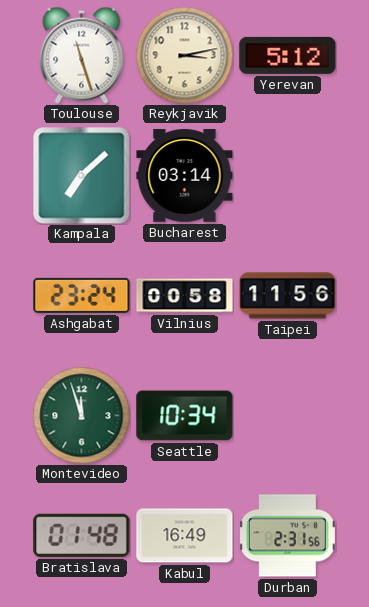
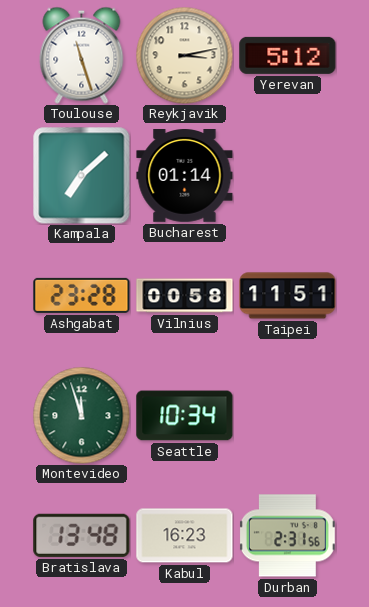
Bucharest: 03:14 -> 01:14 (185, 176)
Ashgabat: 23:24 -> 23:28 (82, 295)
Taipei: 11:56 -> 11:51 (288, 296)
Bratislava: 01:48 -> 13:48 (82, 535)
Kabul: 16:49 -> 16:23 (185, 536)
